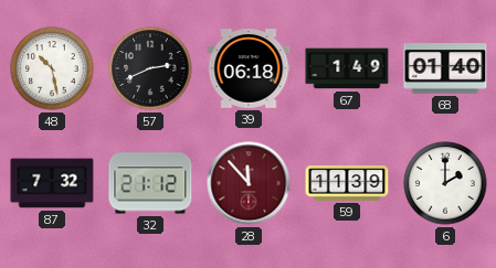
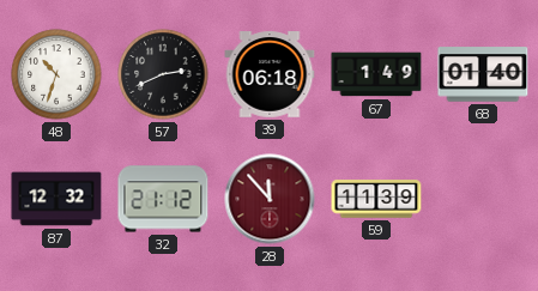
48: 10:28 -> 10:33 (56, 74)
87: 7:32 -> 12:32 (56, 199)
6: 2:00 -> none (445, 183)
